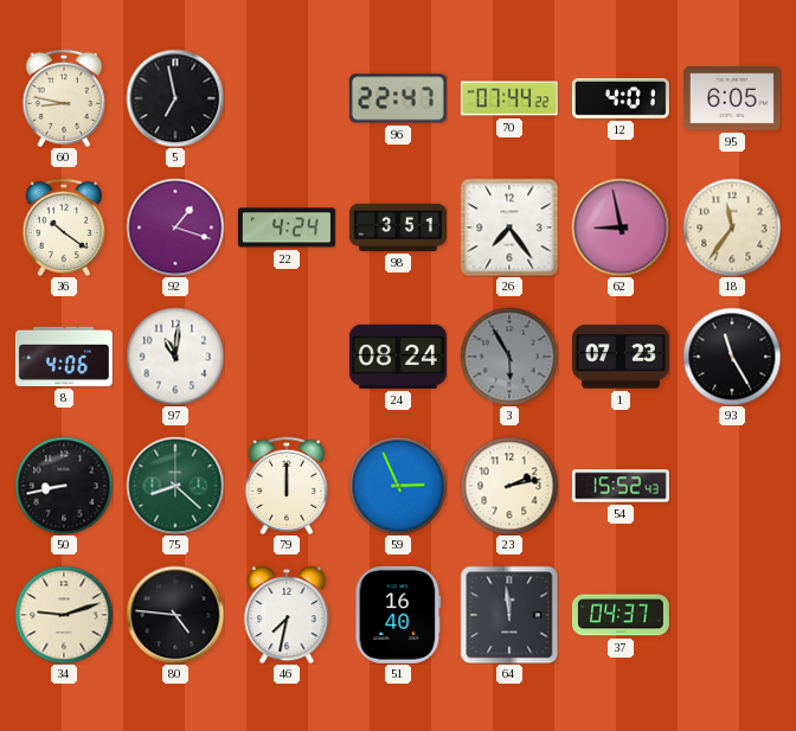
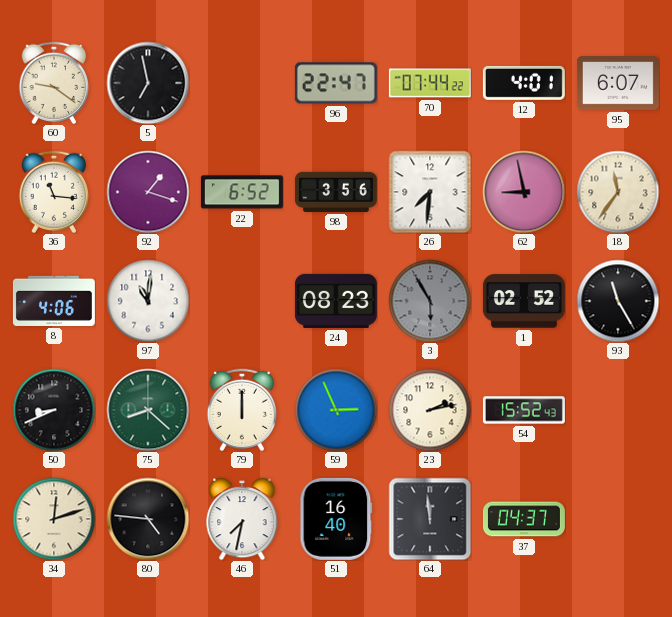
60: 8:47 -> 9:21 (54, 82)
95: 6:05 -> 6:07 (618, 83)
36: 10:21 -> 11:16 (54, 191)
22: 4:24 -> 6:52 (242, 192)
98: 3:51 -> 3:56 (336, 192)
26: 7:24 -> 7:31 (430, 192)
24: 08:24 -> 08:23 (336, 301)
1: 07:23 -> 02:52 (524, 301)
50: 8:43 -> 8:41 (54, 410)
34: 9:12 -> 12:12 (54, 519)
